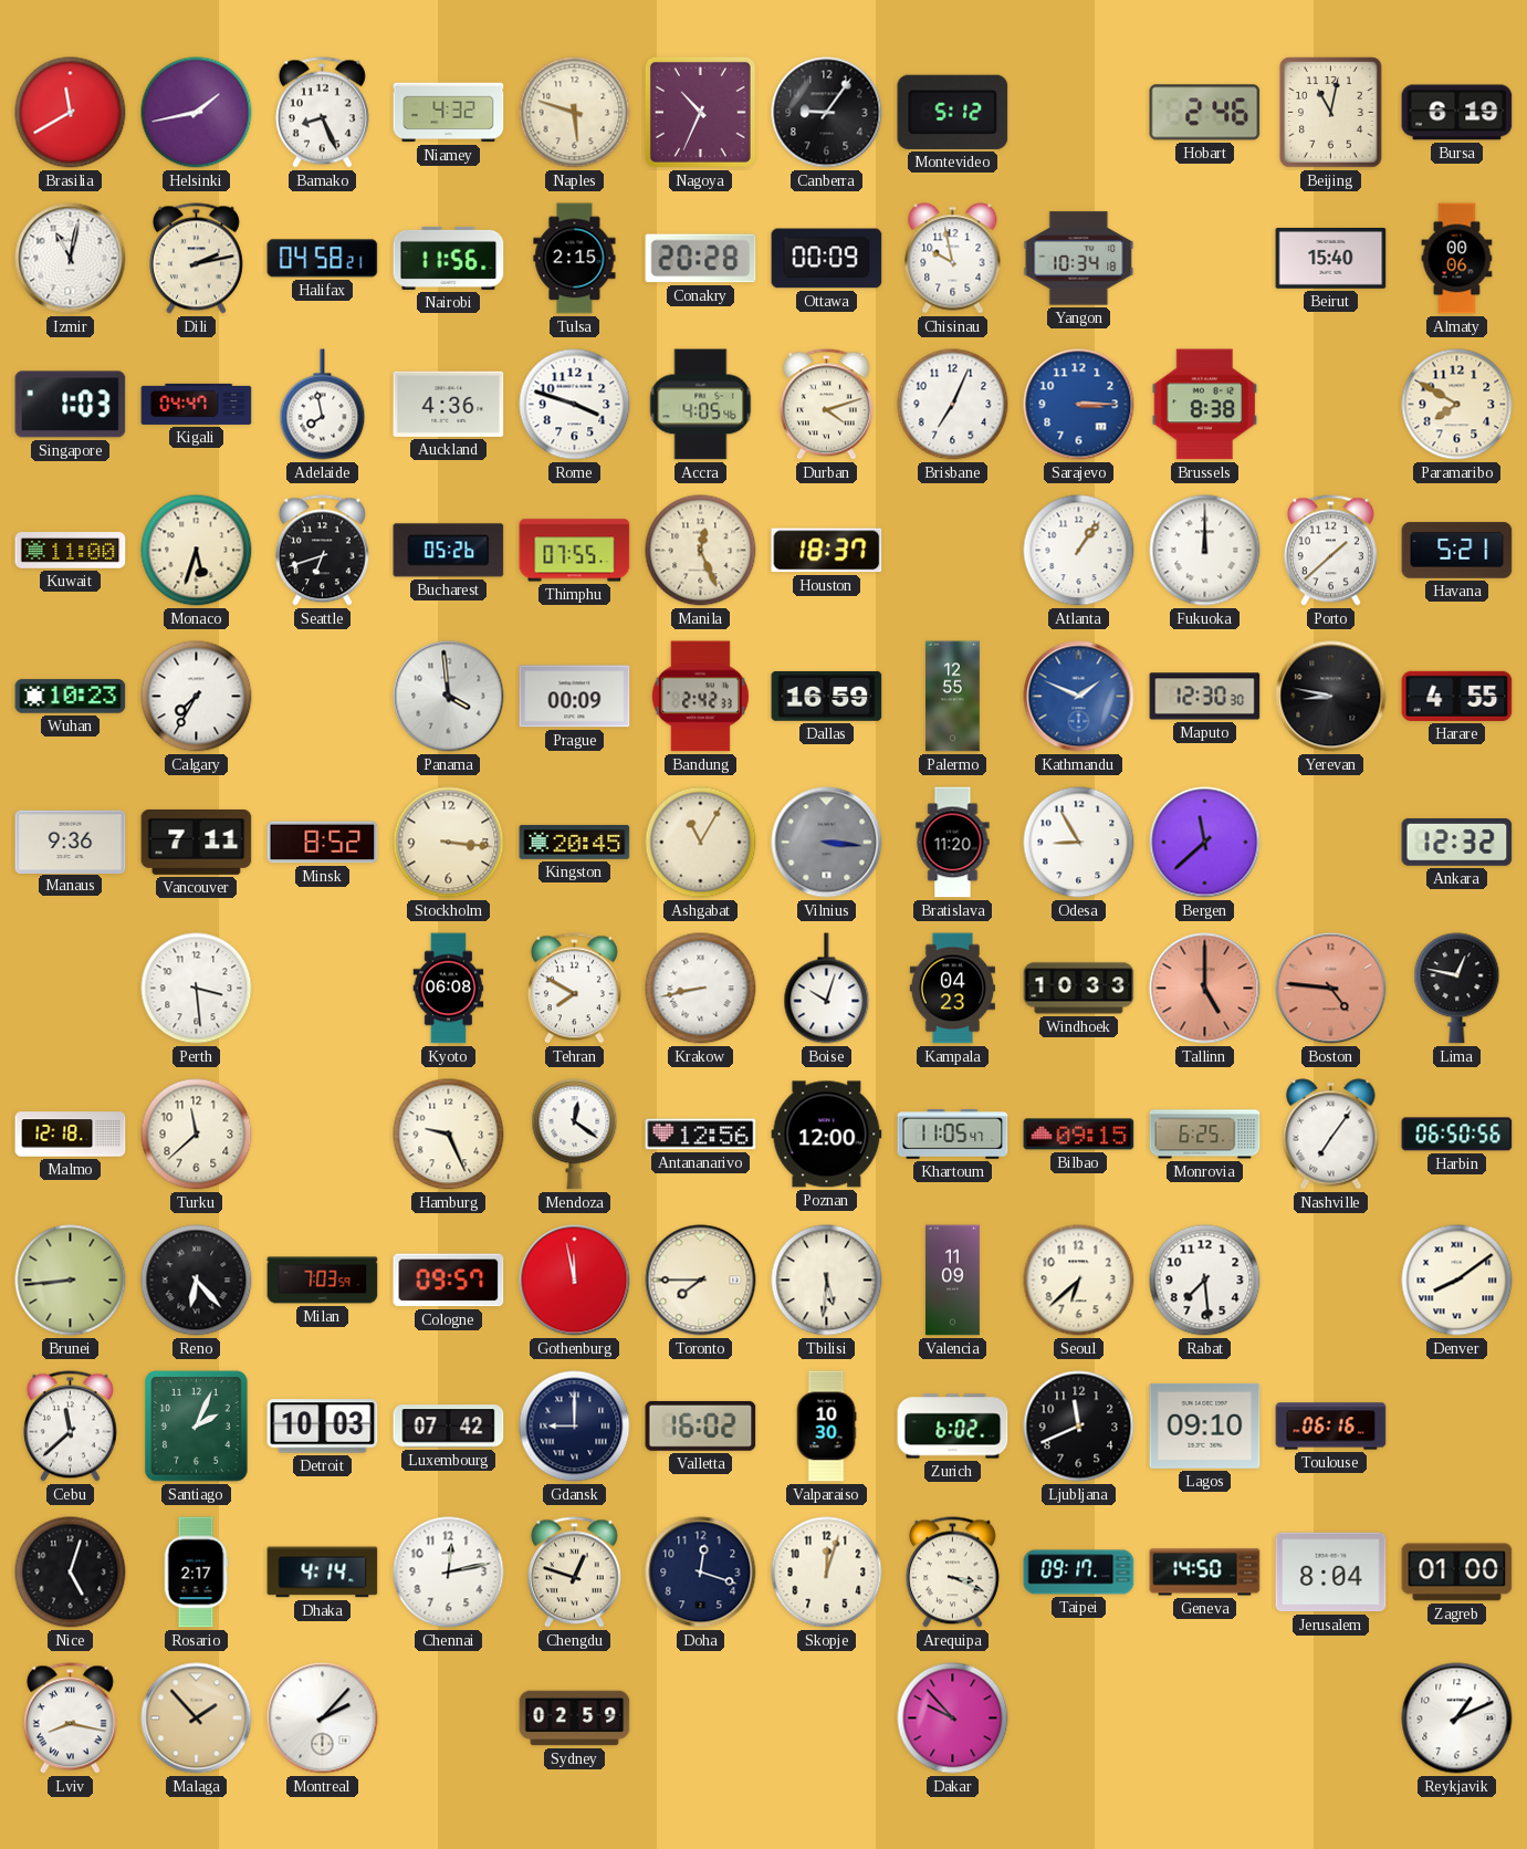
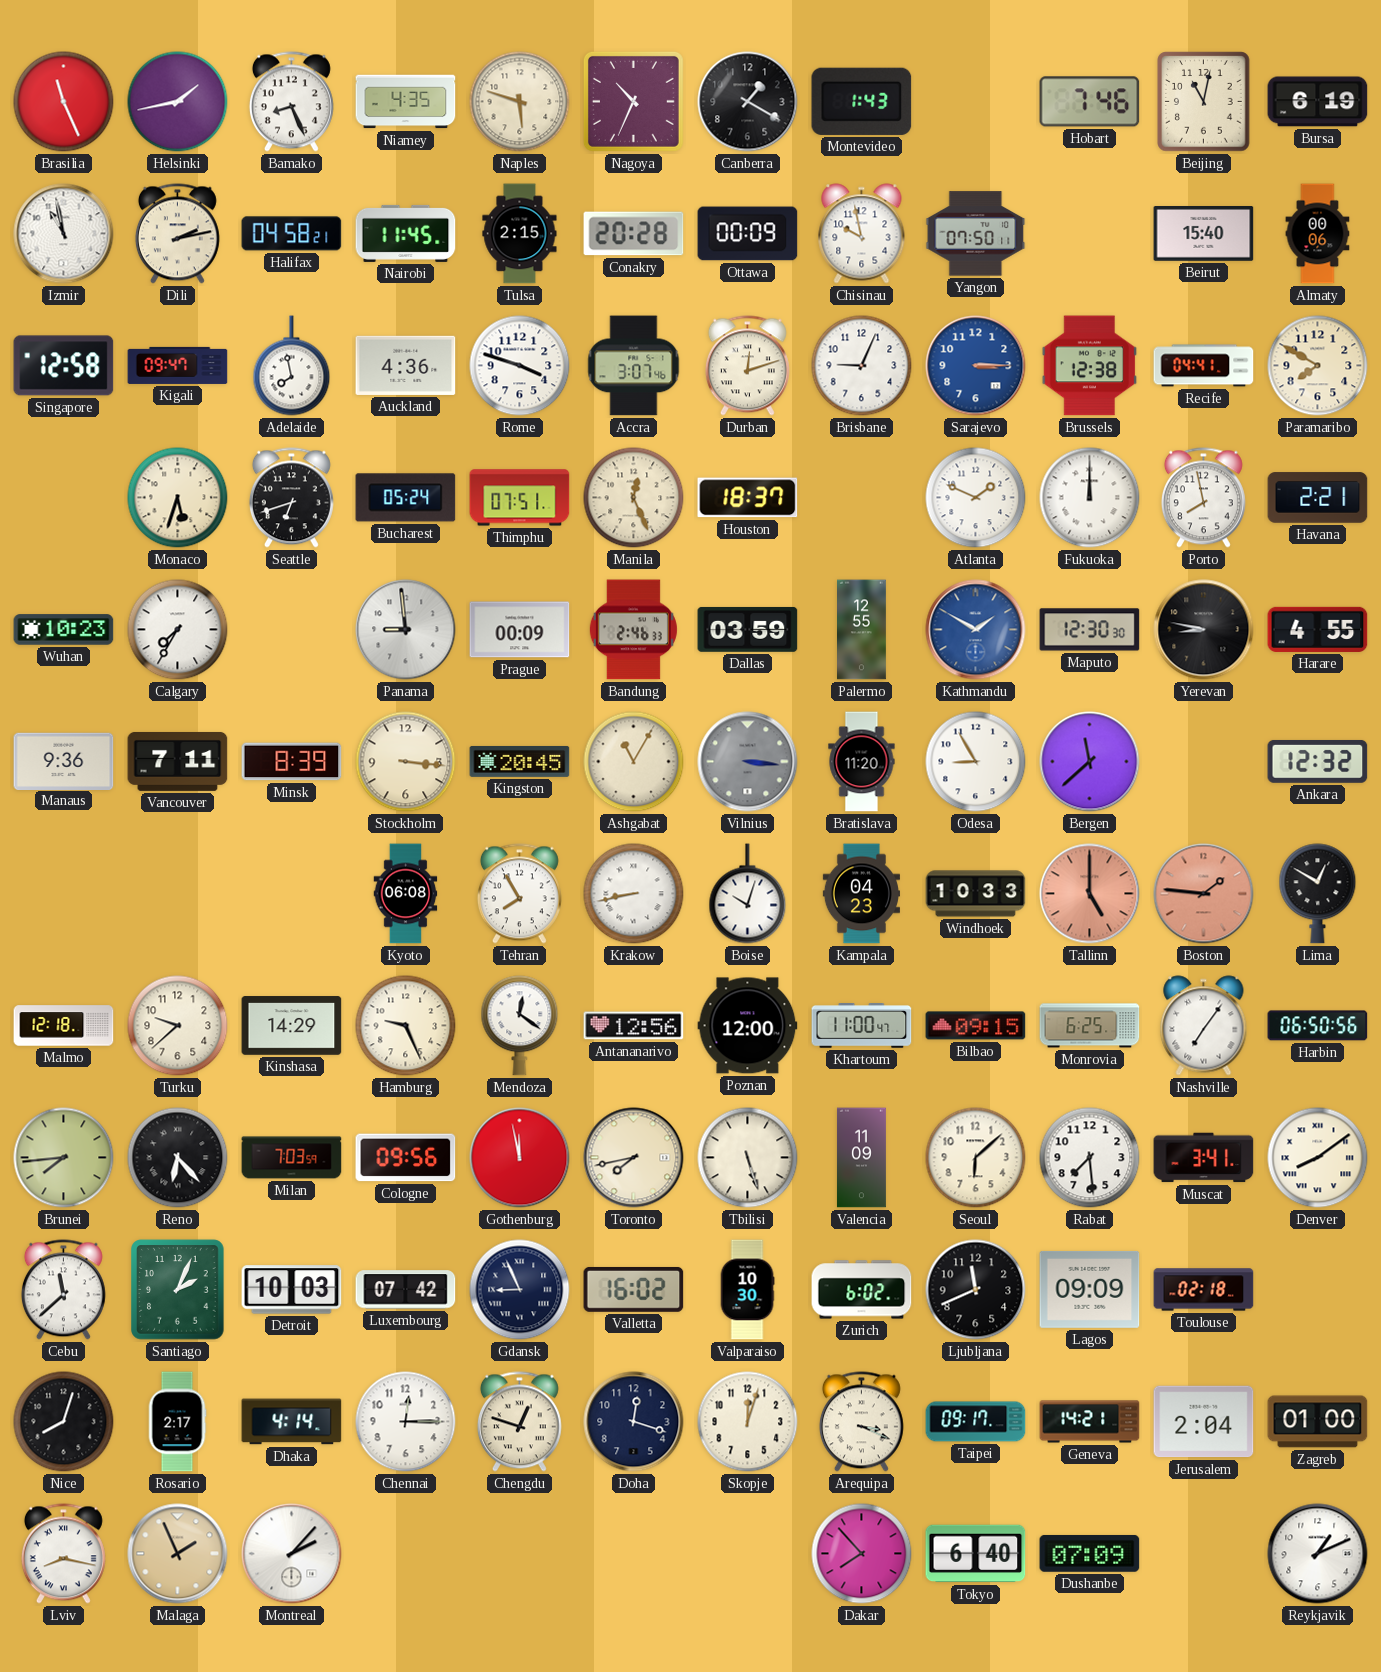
Brasilia: 11:40 -> 11:26 (64, 102)
Niamey: 4:32 -> 4:35 (406, 102)
Canberra: 9:06 -> 1:20 (748, 102)
Montevideo: 5:12 -> 1:43 (862, 101)
Hobart: 2:46 -> 7:46 (1090, 102)
Izmir: 11:02 -> 10:58 (64, 234)
Nairobi: 11:56 -> 11:45 (406, 233)
Yangon: 10:34 -> 07:50 (976, 234)
Singapore: 1:03 -> 12:58 (64, 366)
Kigali: 04:47 -> 09:47 (178, 365)
Accra: 4:05 -> 3:07 (634, 366)
Durban: 4:12 -> 12:12 (747, 366)
Brisbane: 7:04 -> 9:04 (862, 366)
Brussels: 8:38 -> 12:38 (1090, 366)
Recife: none -> 04:41 (1204, 366)
Kuwait: 11:00 -> none (71, 551)
Bucharest: 05:26 -> 05:24 (406, 498)
Thimphu: 07:55 -> 07:51 (520, 498)
Atlanta: 1:06 -> 1:49 (976, 498)
Porto: 1:38 -> 7:58 (1203, 498)
Havana: 5:21 -> 2:21 (1318, 498)
Panama: 3:59 -> 8:59 (406, 630)
Bandung: 2:42 -> 2:46 (633, 630)
Dallas: 16:59 -> 03:59 (748, 629)
Kathmandu: 1:49 -> 1:50 (976, 630)
Minsk: 8:52 -> 8:39 (292, 762)
Perth: 3:29 -> none (197, 989)
Tehran: 7:50 -> 7:55 (519, 894)
Boston: 4:46 -> 1:46 (1204, 894)
Lima: 12:47 -> 12:50 (1318, 894)
Turku: 11:38 -> 9:38 (178, 1026)
Kinshasa: none -> 14:29 (292, 1026)
Khartoum: 11:05 -> 11:00 (862, 1026)
Brunei: 8:44 -> 7:44 (64, 1158)
Cologne: 09:57 -> 09:56 (406, 1158)
Toronto: 7:45 -> 7:43 (634, 1158)
Tbilisi: 5:31 -> 5:27 (748, 1158)
Seoul: 6:38 -> 6:08 (976, 1158)
Muscat: none -> 3:41 (1204, 1158)
Gdansk: 9:00 -> 8:56 (520, 1290)
Lagos: 09:10 -> 09:09 (1090, 1289)
Toulouse: 06:16 -> 02:18 (1204, 1290)
Nice: 5:03 -> 8:03 (64, 1422)
Chennai: 12:13 -> 12:15 (406, 1422)
Geneva: 14:50 -> 14:21 (1090, 1422)
Jerusalem: 8:04 -> 2:04 (1204, 1422)
Malaga: 1:53 -> 1:56 (178, 1554)
Sydney: 02:59 -> none (575, 1719)
Dakar: 9:53 -> 7:53 (862, 1554)
Tokyo: none -> 6:40 (976, 1554)
Dushanbe: none -> 07:09 (1090, 1554)
